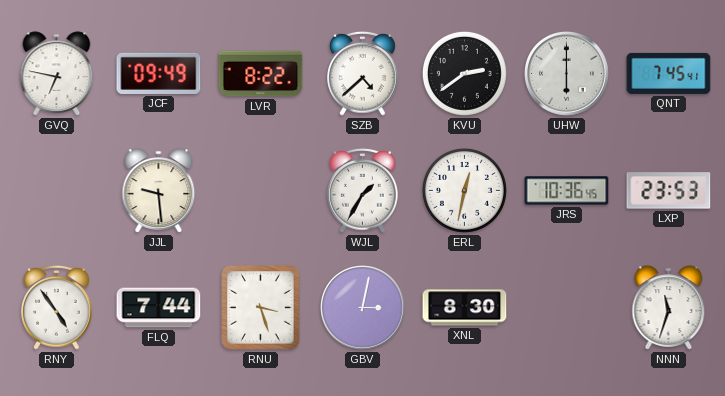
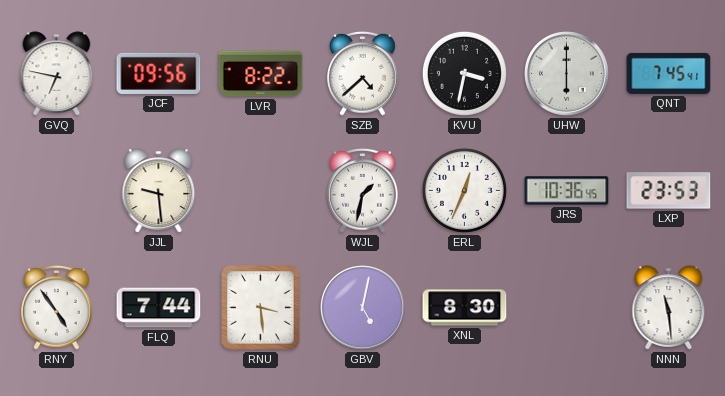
JCF: 09:49 -> 09:56 (159, 73)
KVU: 2:39 -> 3:32 (464, 73)
WJL: 1:35 -> 1:32 (363, 190)
ERL: 12:32 -> 12:34 (464, 190)
RNU: 3:27 -> 3:29 (261, 308)
GBV: 3:02 -> 5:02 (363, 308)
NNN: 11:33 -> 11:29 (669, 308)
